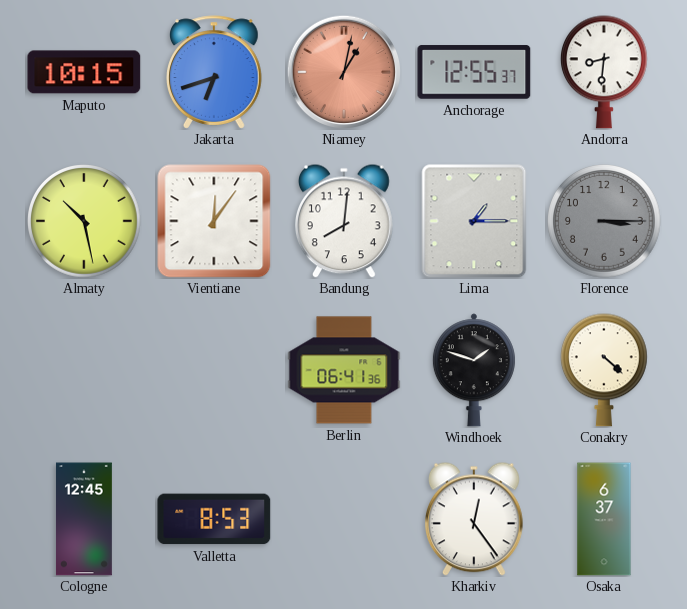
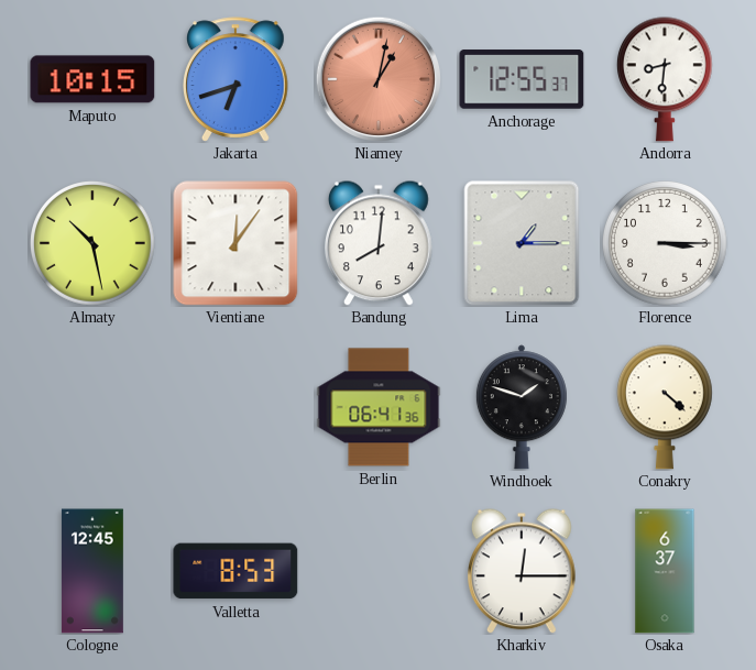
Florence dial: grey -> white (666, 244)
Kharkiv: 12:24 -> 12:15 (523, 571)
